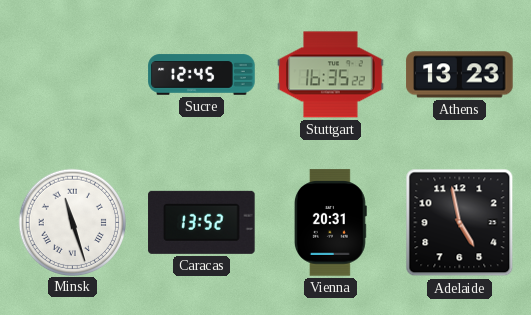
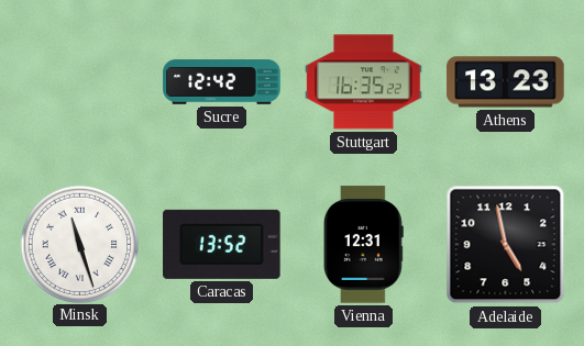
Sucre: 12:45 -> 12:42 (222, 82)
Vienna: 20:31 -> 12:31 (363, 245)
